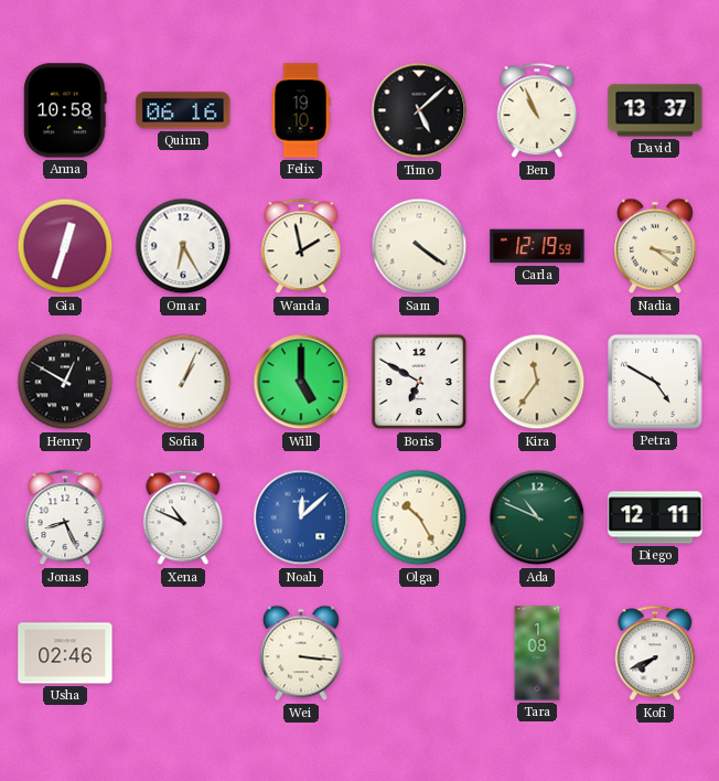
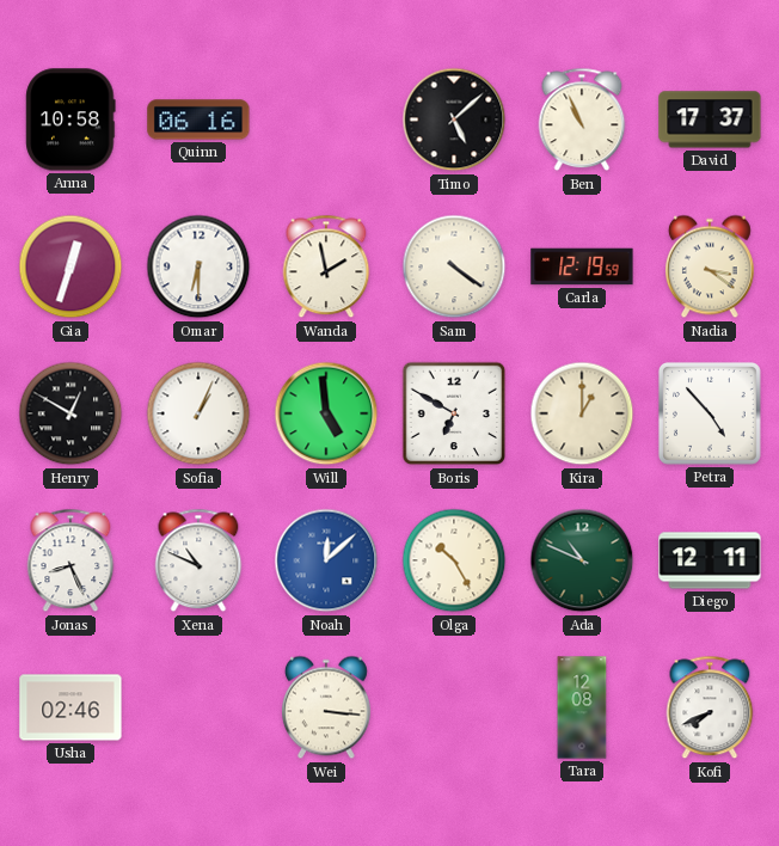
Felix: 19:10 -> none (301, 110)
David: 13:37 -> 17:37 (710, 119)
Omar: 6:25 -> 6:30 (198, 266)
Will: 5:00 -> 4:59 (326, 413)
Kira: 11:36 -> 1:00 (582, 413)
Petra: 4:50 -> 4:53 (710, 413)
Tara: 1:08 -> 12:08 (582, 707)
